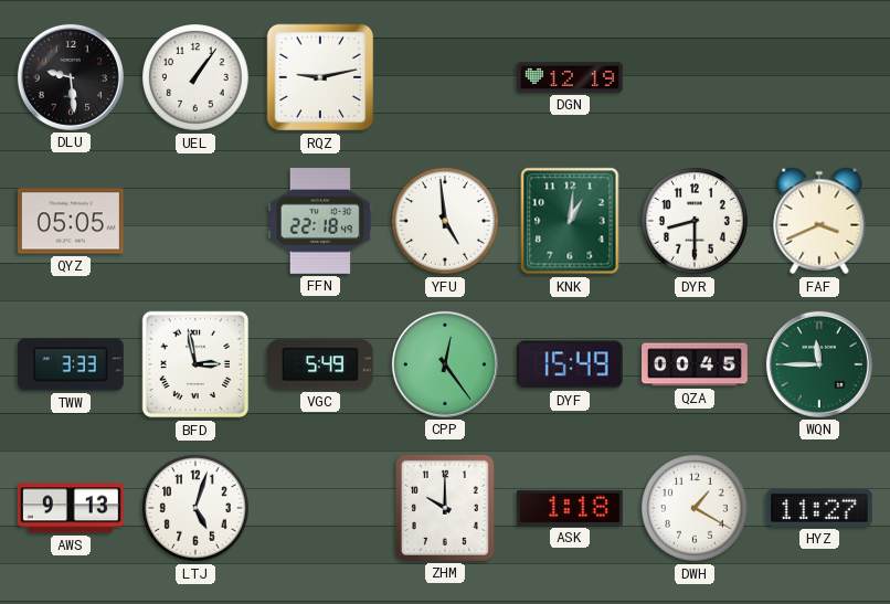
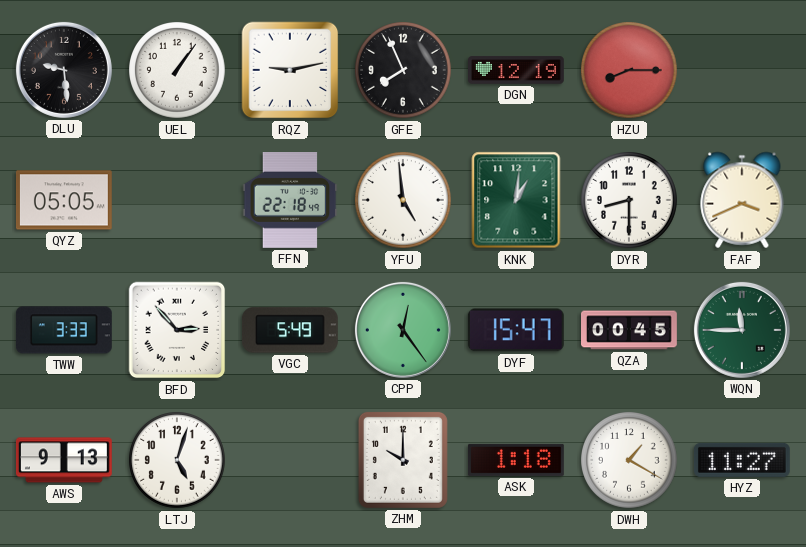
GFE: none -> 7:56 (404, 71)
HZU: none -> 8:15 (630, 71)
BFD: 2:58 -> 2:53 (177, 330)
DYF: 15:49 -> 15:47 (516, 330)
